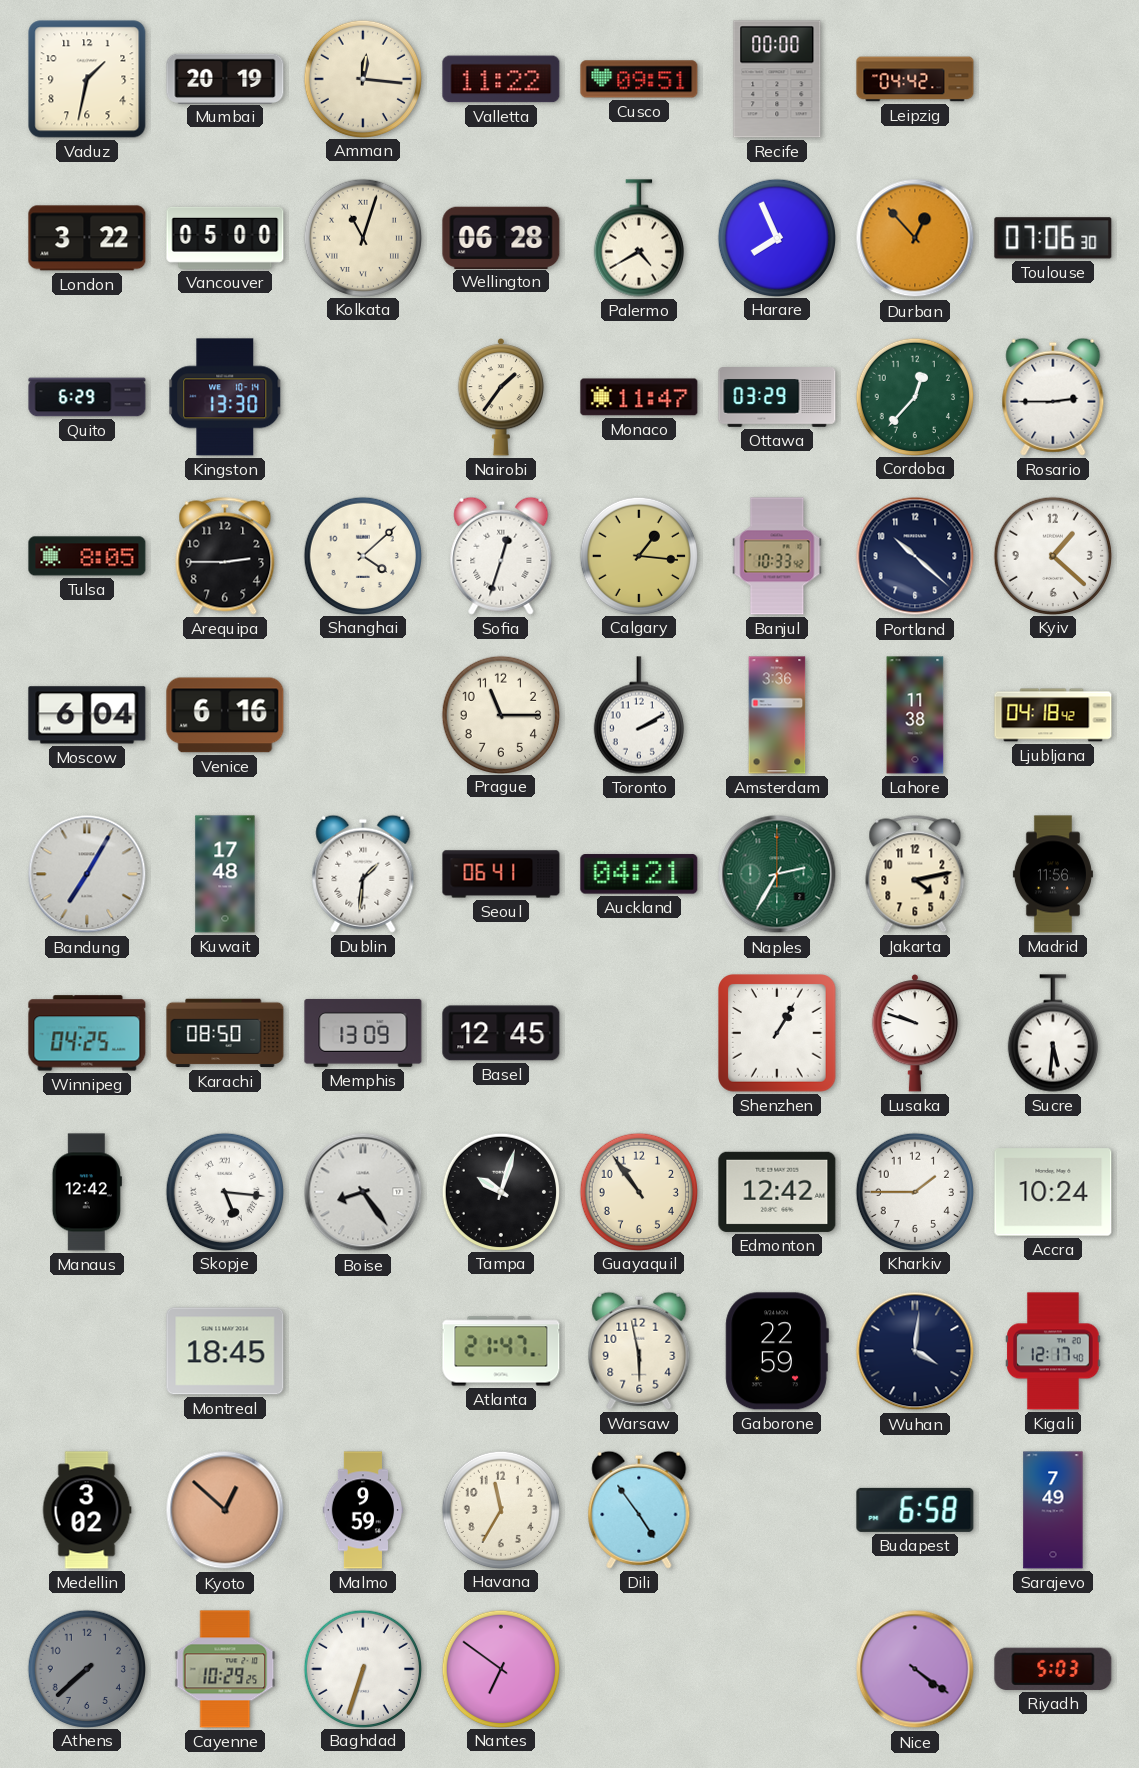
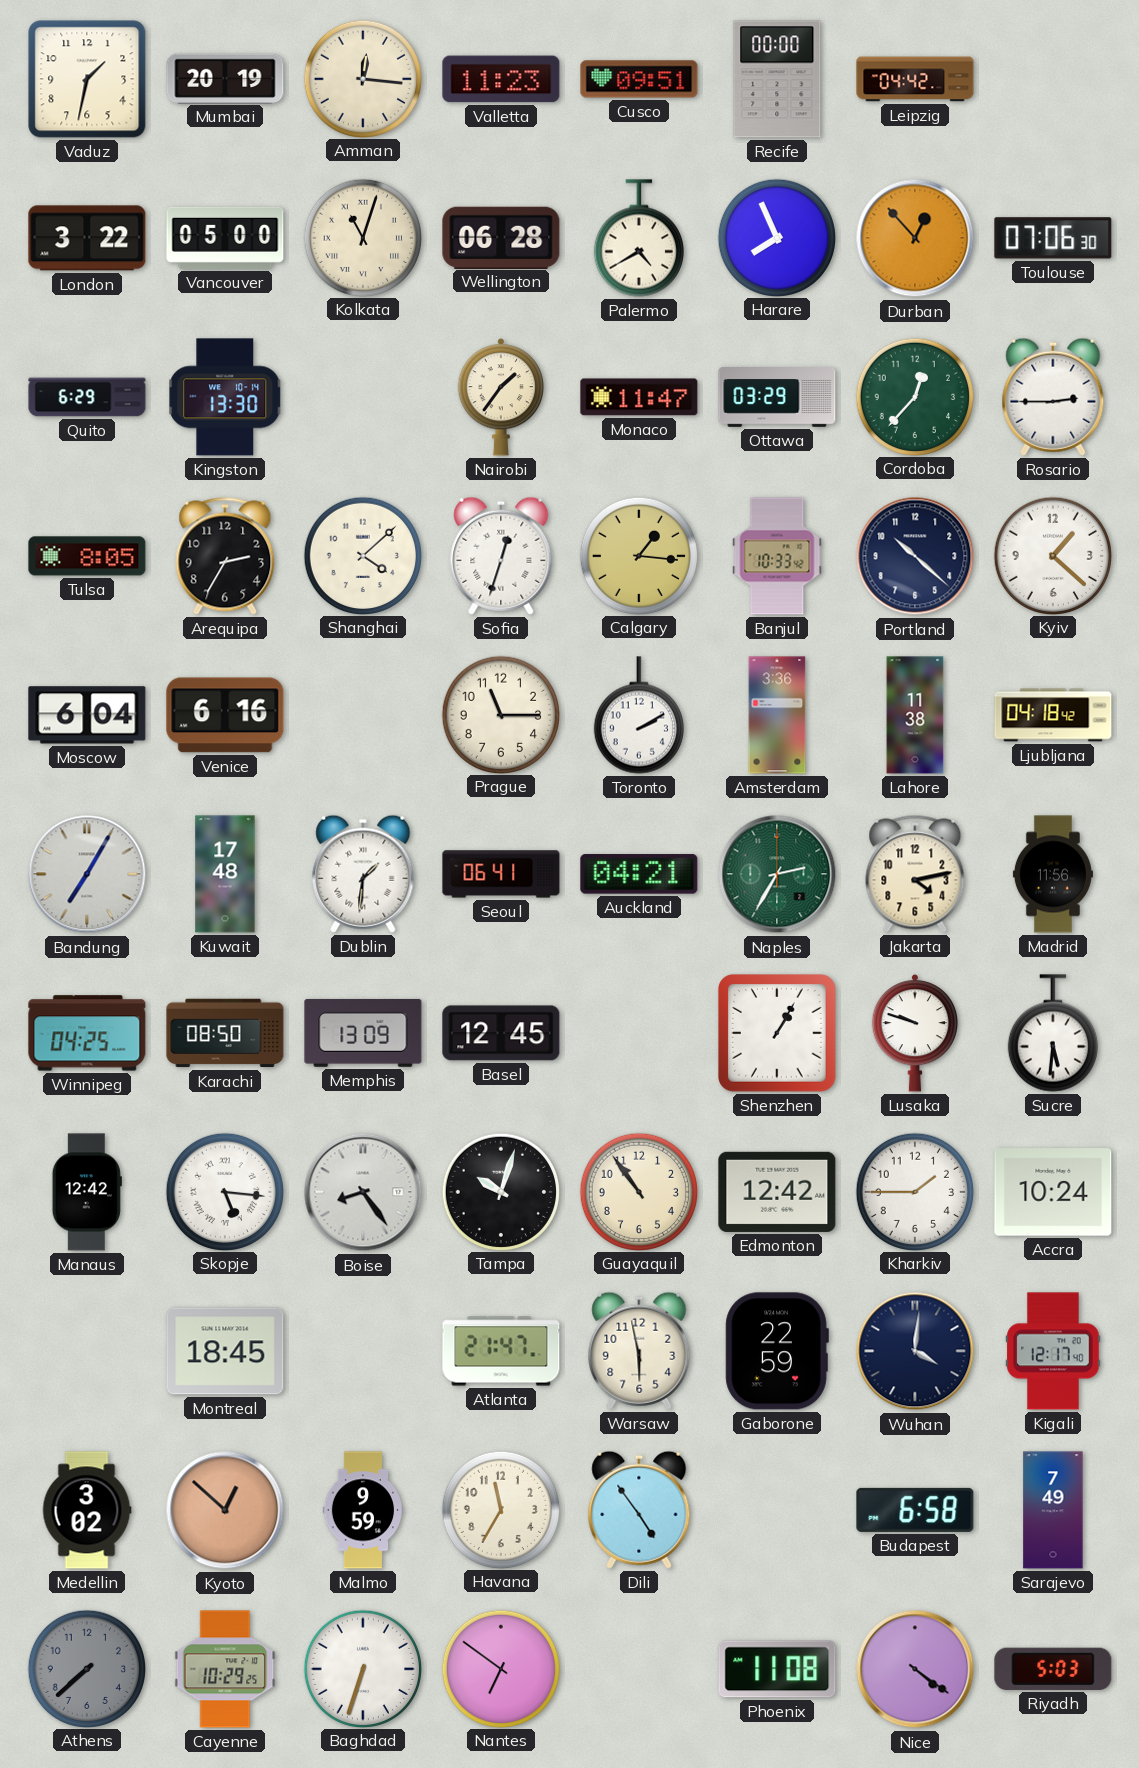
Valletta: 11:22 -> 11:23 (501, 79)
Arequipa: 2:45 -> 2:35 (225, 556)
Phoenix: none -> 11:08 (777, 1669)
